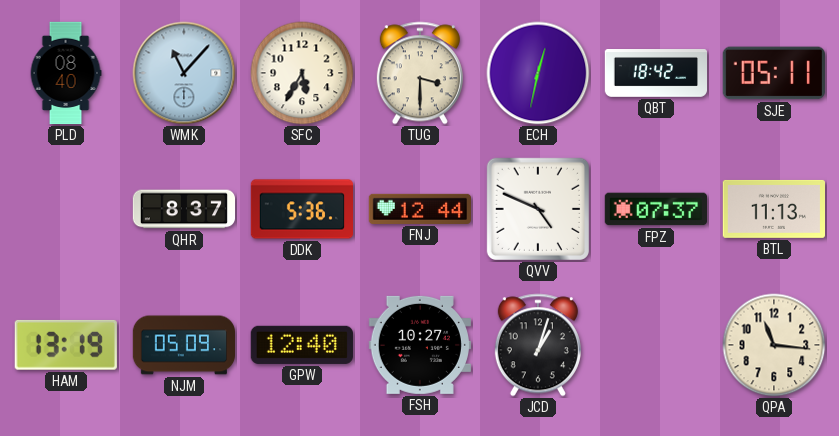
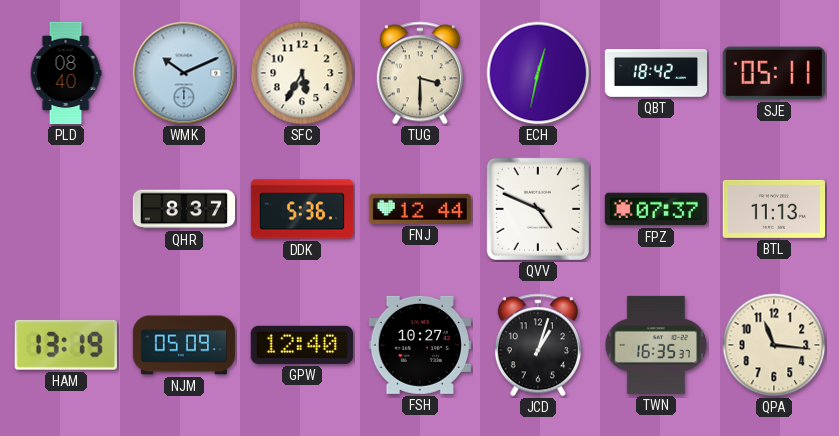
WMK: 11:07 -> 10:11 (184, 73)
TWN: none -> 16:35 (656, 345)
